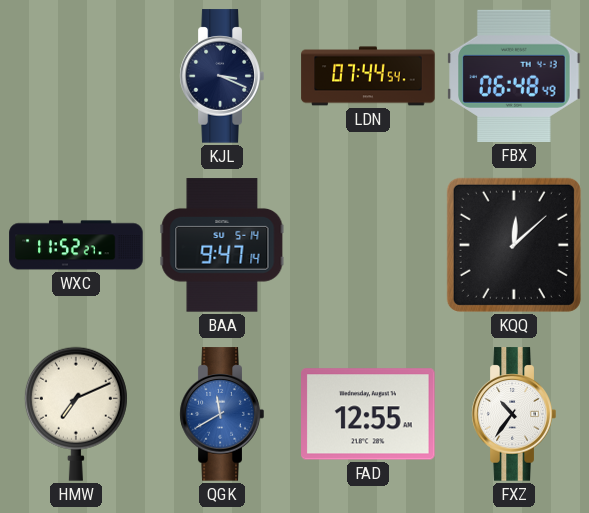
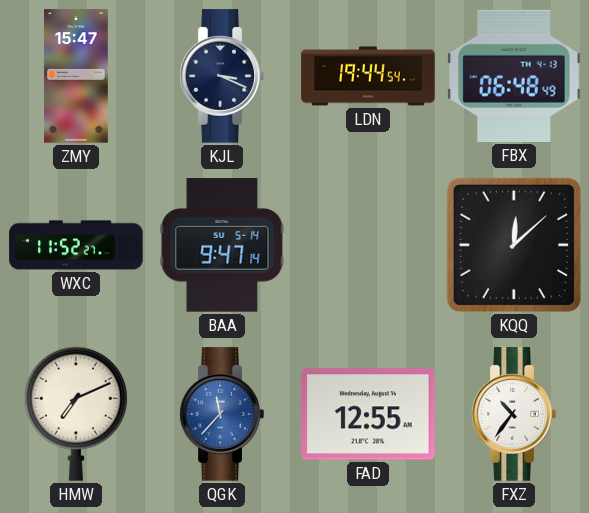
ZMY: none -> 15:47 (77, 76)
LDN: 07:44 -> 19:44 (368, 76)
QGK: 11:40 -> 11:37 (222, 414)
